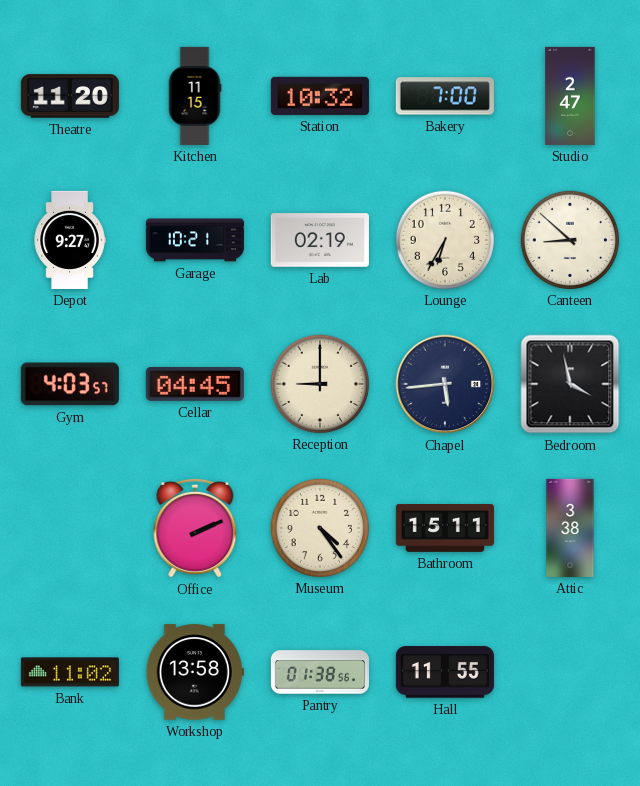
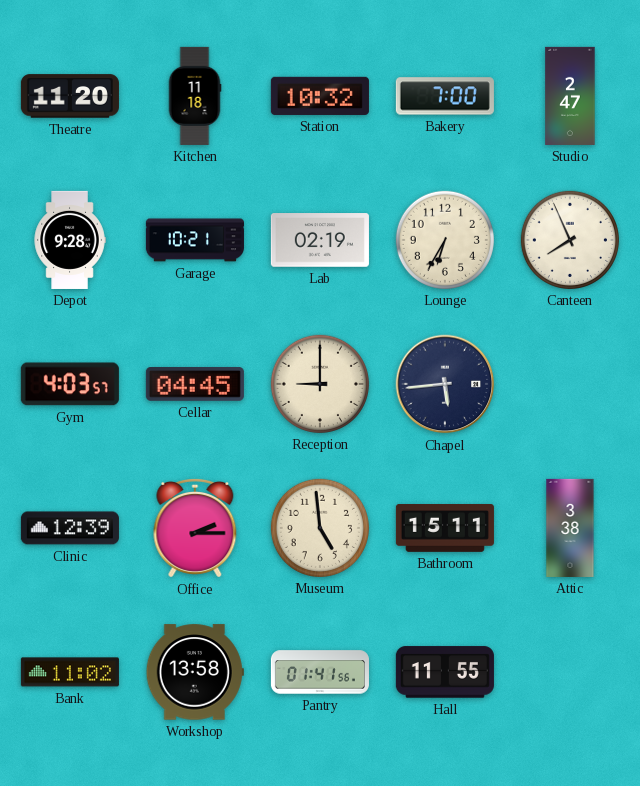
Kitchen: 11:15 -> 11:18 (195, 96)
Depot: 9:27 -> 9:28 (70, 240)
Canteen: 8:52 -> 7:56 (570, 240)
Bedroom: 3:58 -> none (570, 384)
Clinic: none -> 12:39 (70, 528)
Office: 2:11 -> 2:15 (195, 528)
Museum: 4:24 -> 4:59 (320, 528)
Pantry: 01:38 -> 01:41 (320, 672)
